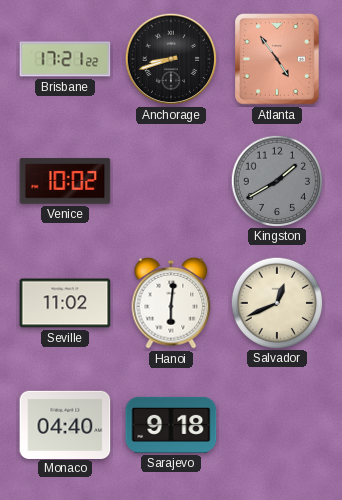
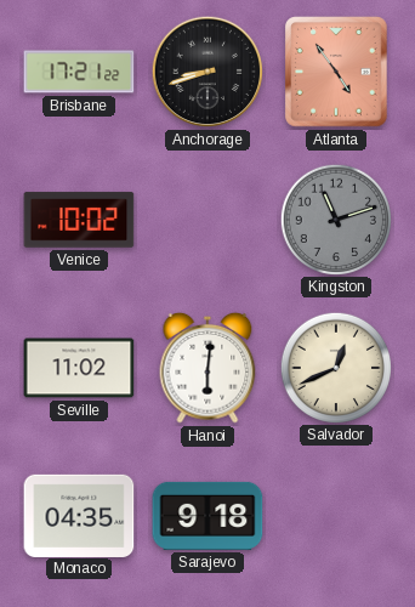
Kingston: 1:40 -> 11:12 (335, 219)
Monaco: 04:40 -> 04:35 (79, 515)
